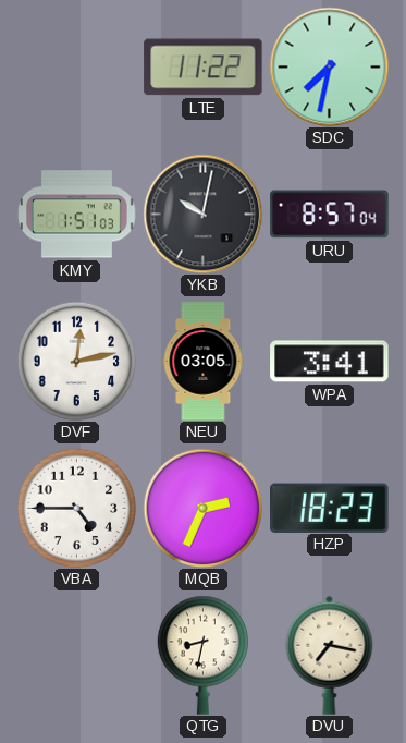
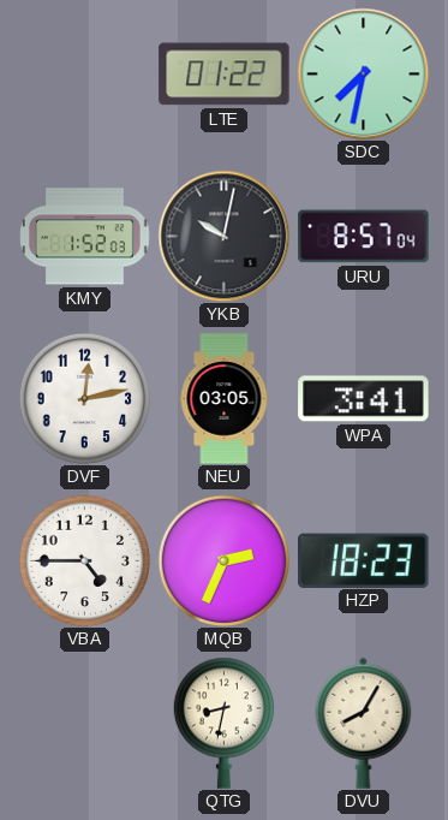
LTE: 11:22 -> 01:22 (225, 75)
KMY: 1:51 -> 1:52 (85, 237)
DVU: 7:17 -> 8:05 (364, 723)
